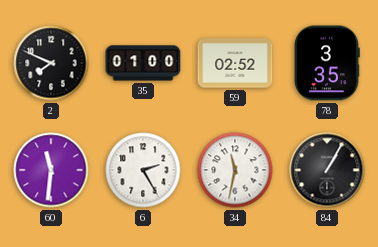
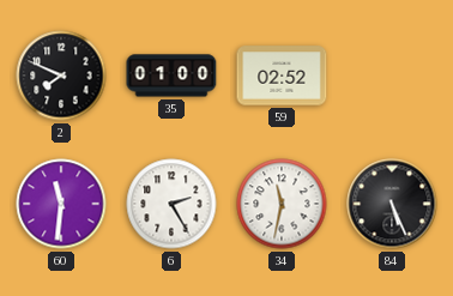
78: 3:35 -> none (327, 63)
84: 1:05 -> 5:26 (392, 204)
